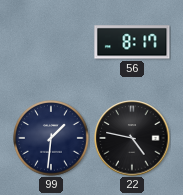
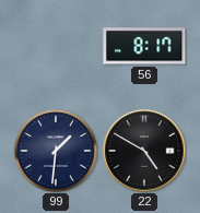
22: 4:47 -> 4:50 (144, 151)
